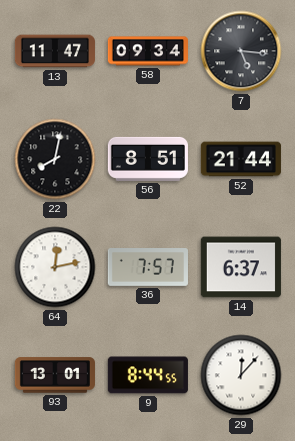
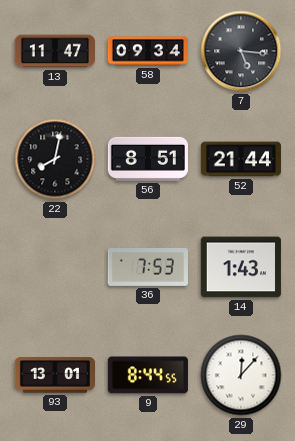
64: 12:13 -> none (55, 267)
36: 7:57 -> 7:53 (148, 268)
14: 6:37 -> 1:43 (241, 267)
